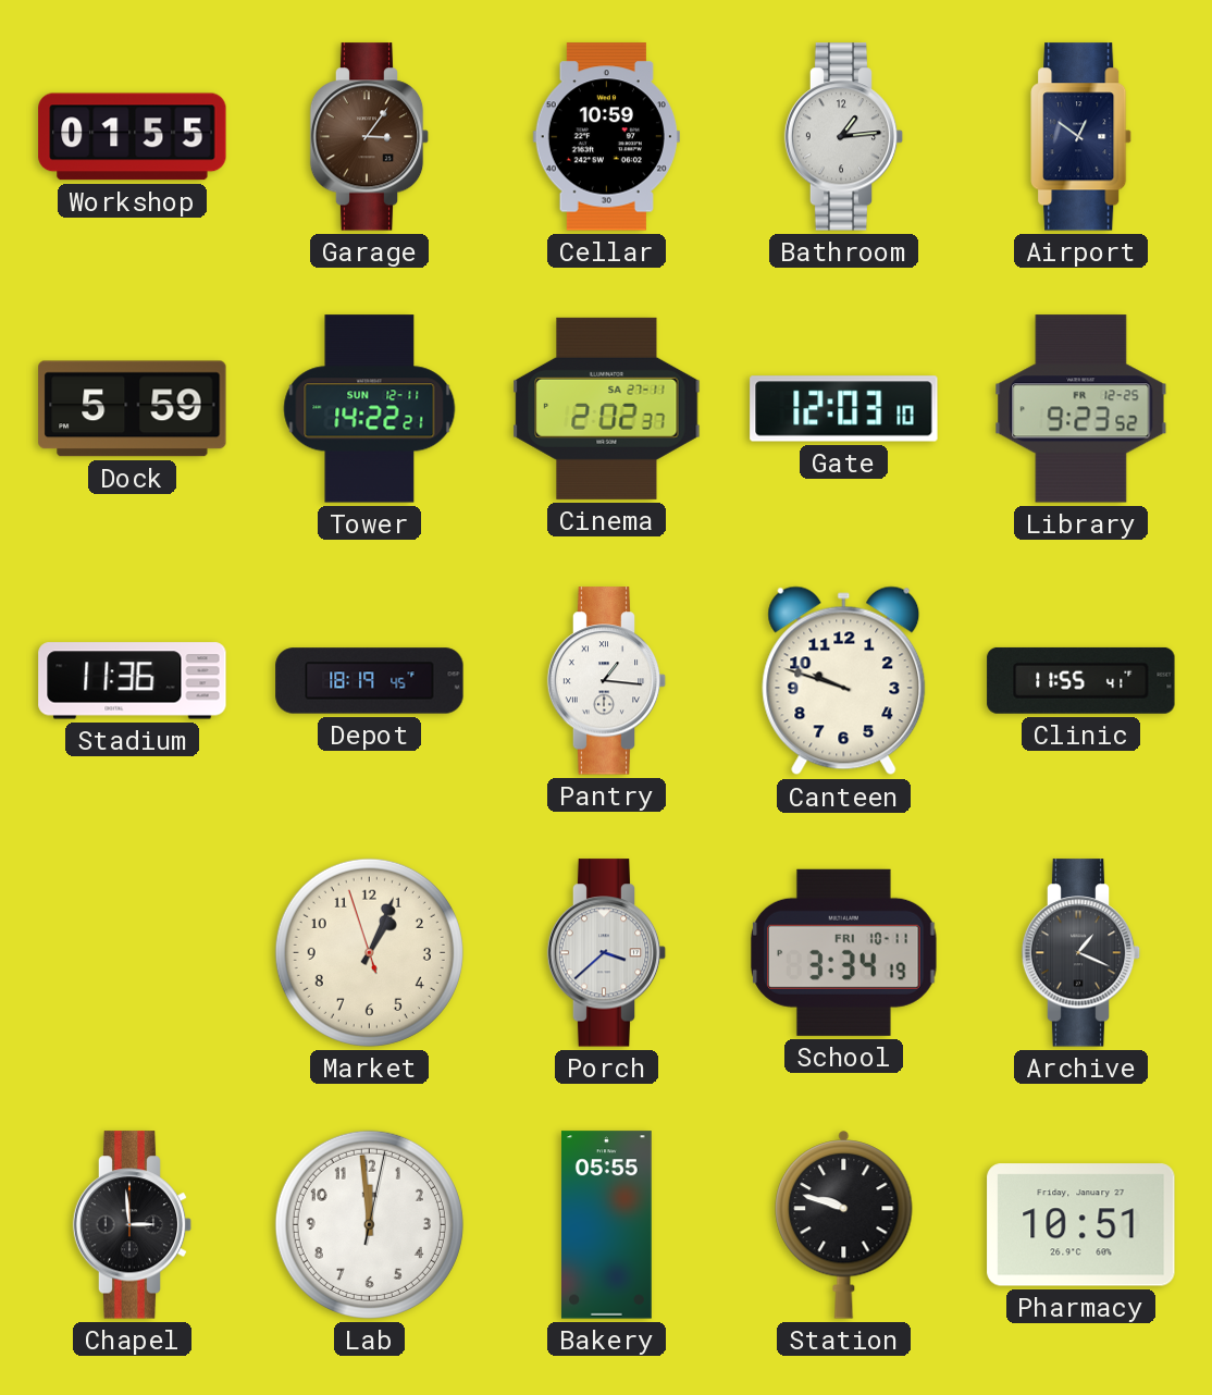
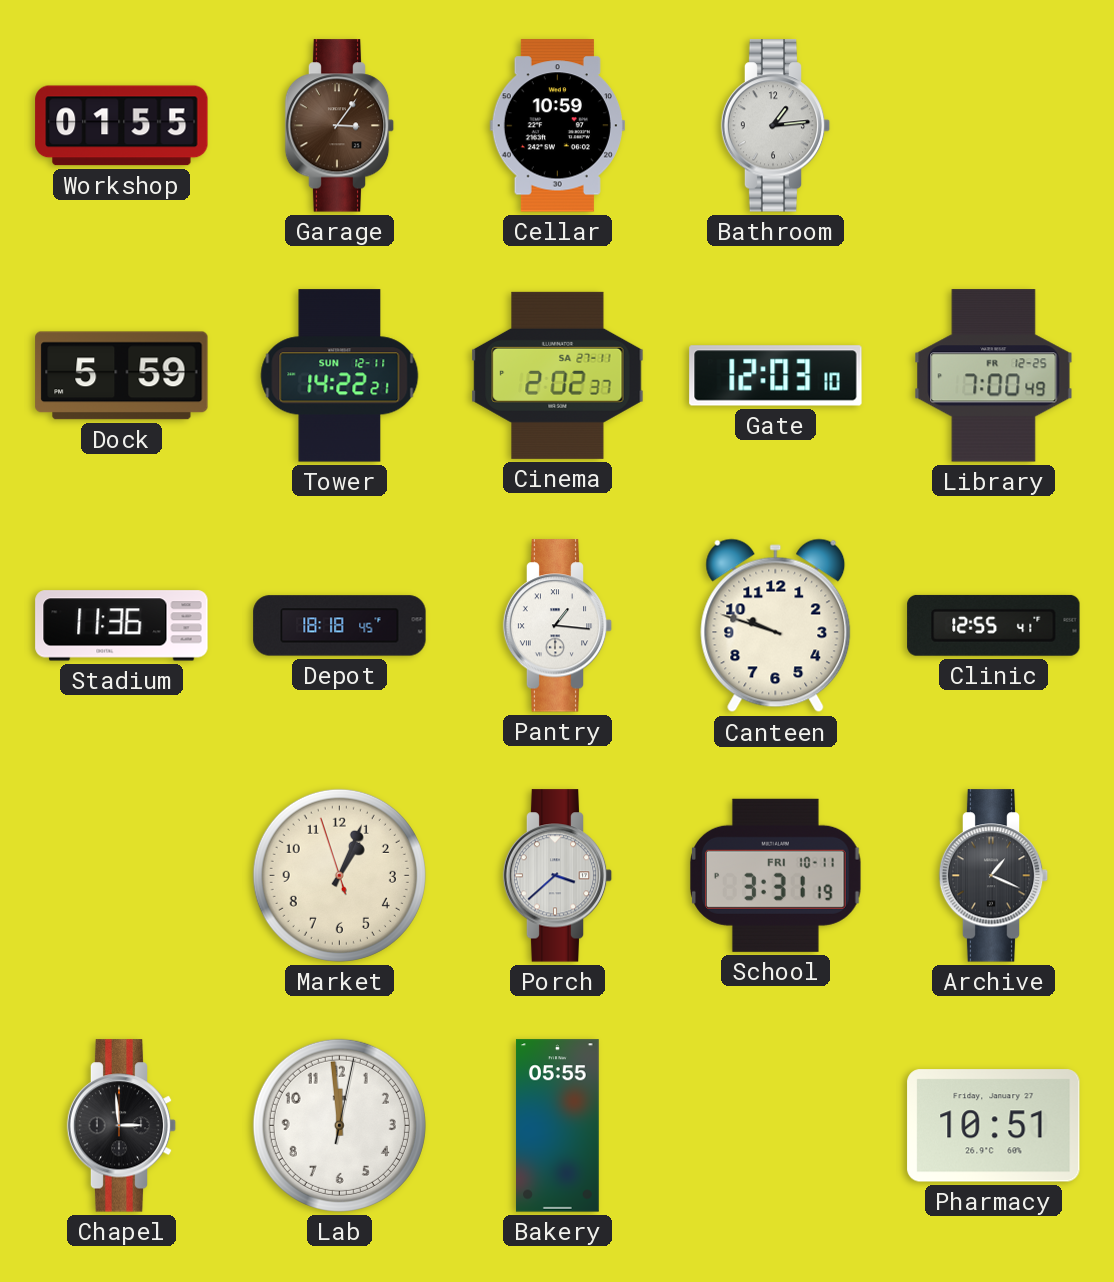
Airport: 12:51 -> none (1081, 137)
Library: 9:23 -> 7:00 (994, 376)
Depot: 18:19 -> 18:18 (340, 626)
Clinic: 11:55 -> 12:55 (994, 625)
School: 3:34 -> 3:31 (776, 875)
Station: 9:48 -> none (844, 1225)
